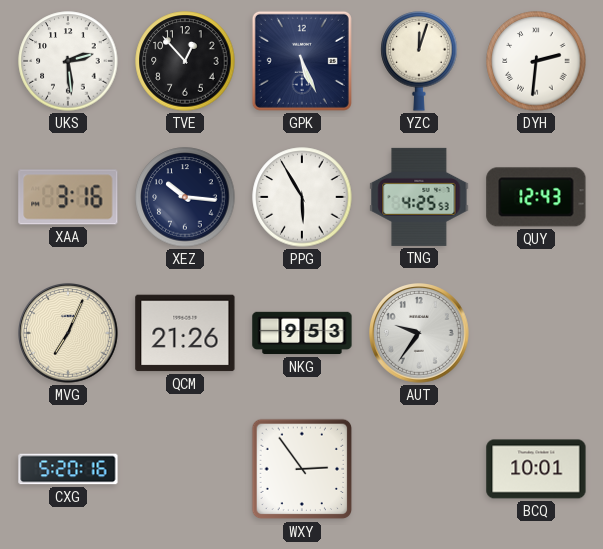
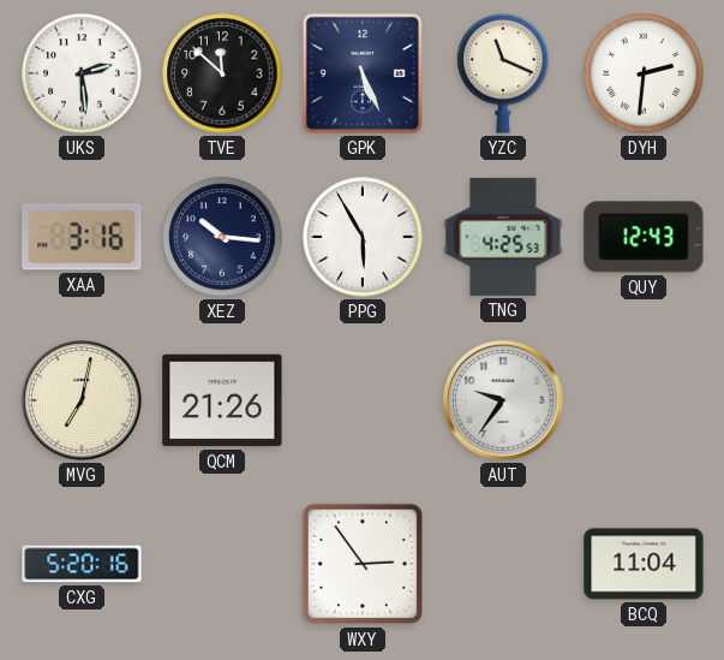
TVE: 12:53 -> 11:52 (222, 73)
YZC: 12:03 -> 11:19 (503, 73)
MVG: 7:04 -> 7:02 (82, 400)
NKG: 9:53 -> none (302, 333)
BCQ: 10:01 -> 11:04 (644, 564)
